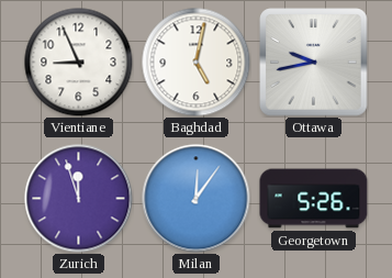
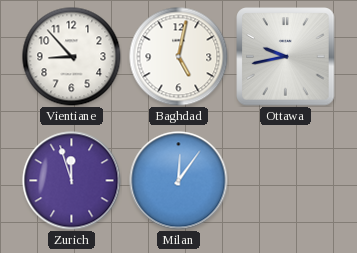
Vientiane: 8:56 -> 8:53 (72, 57)
Georgetown: 5:26 -> none (314, 199)
